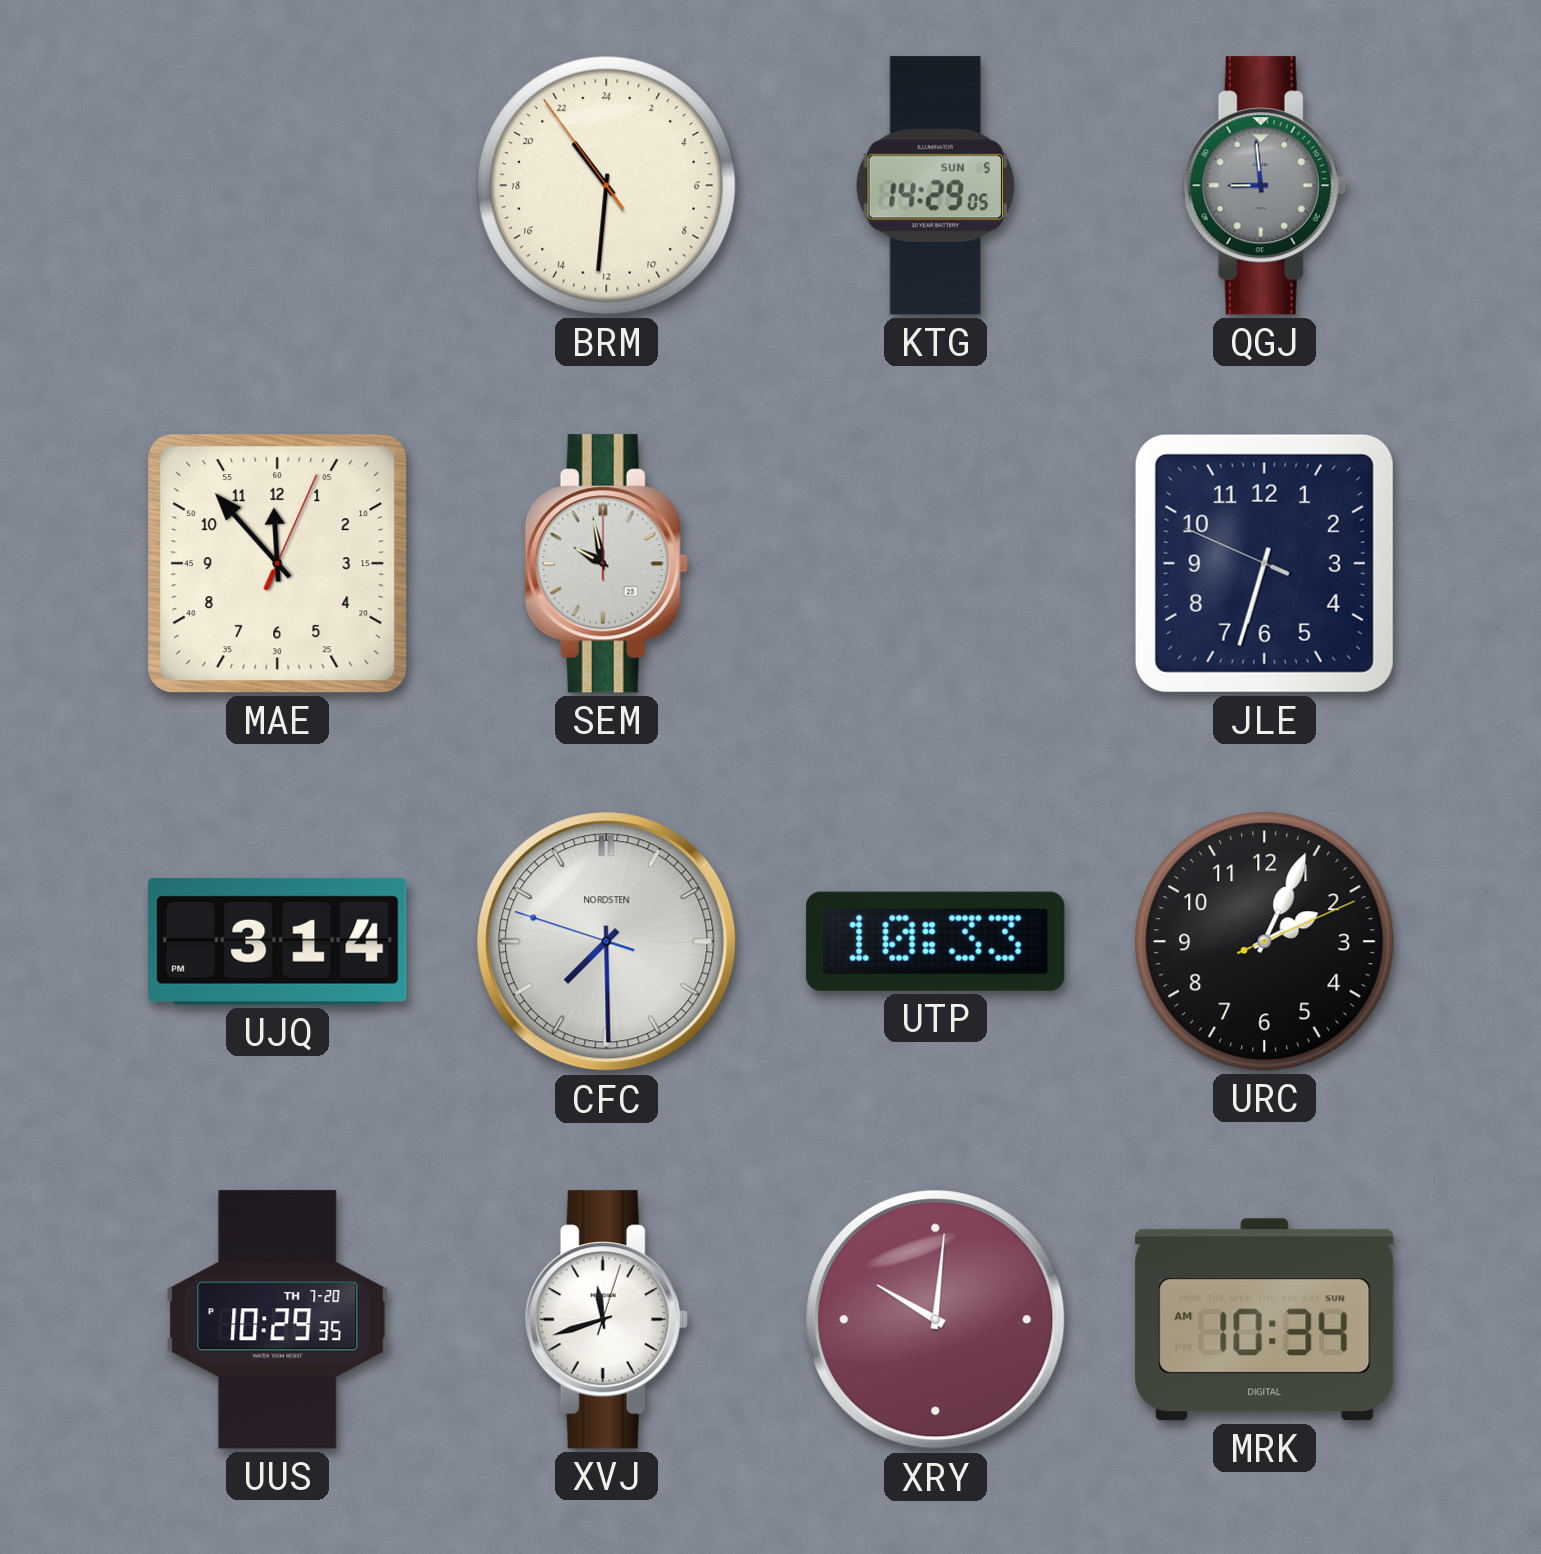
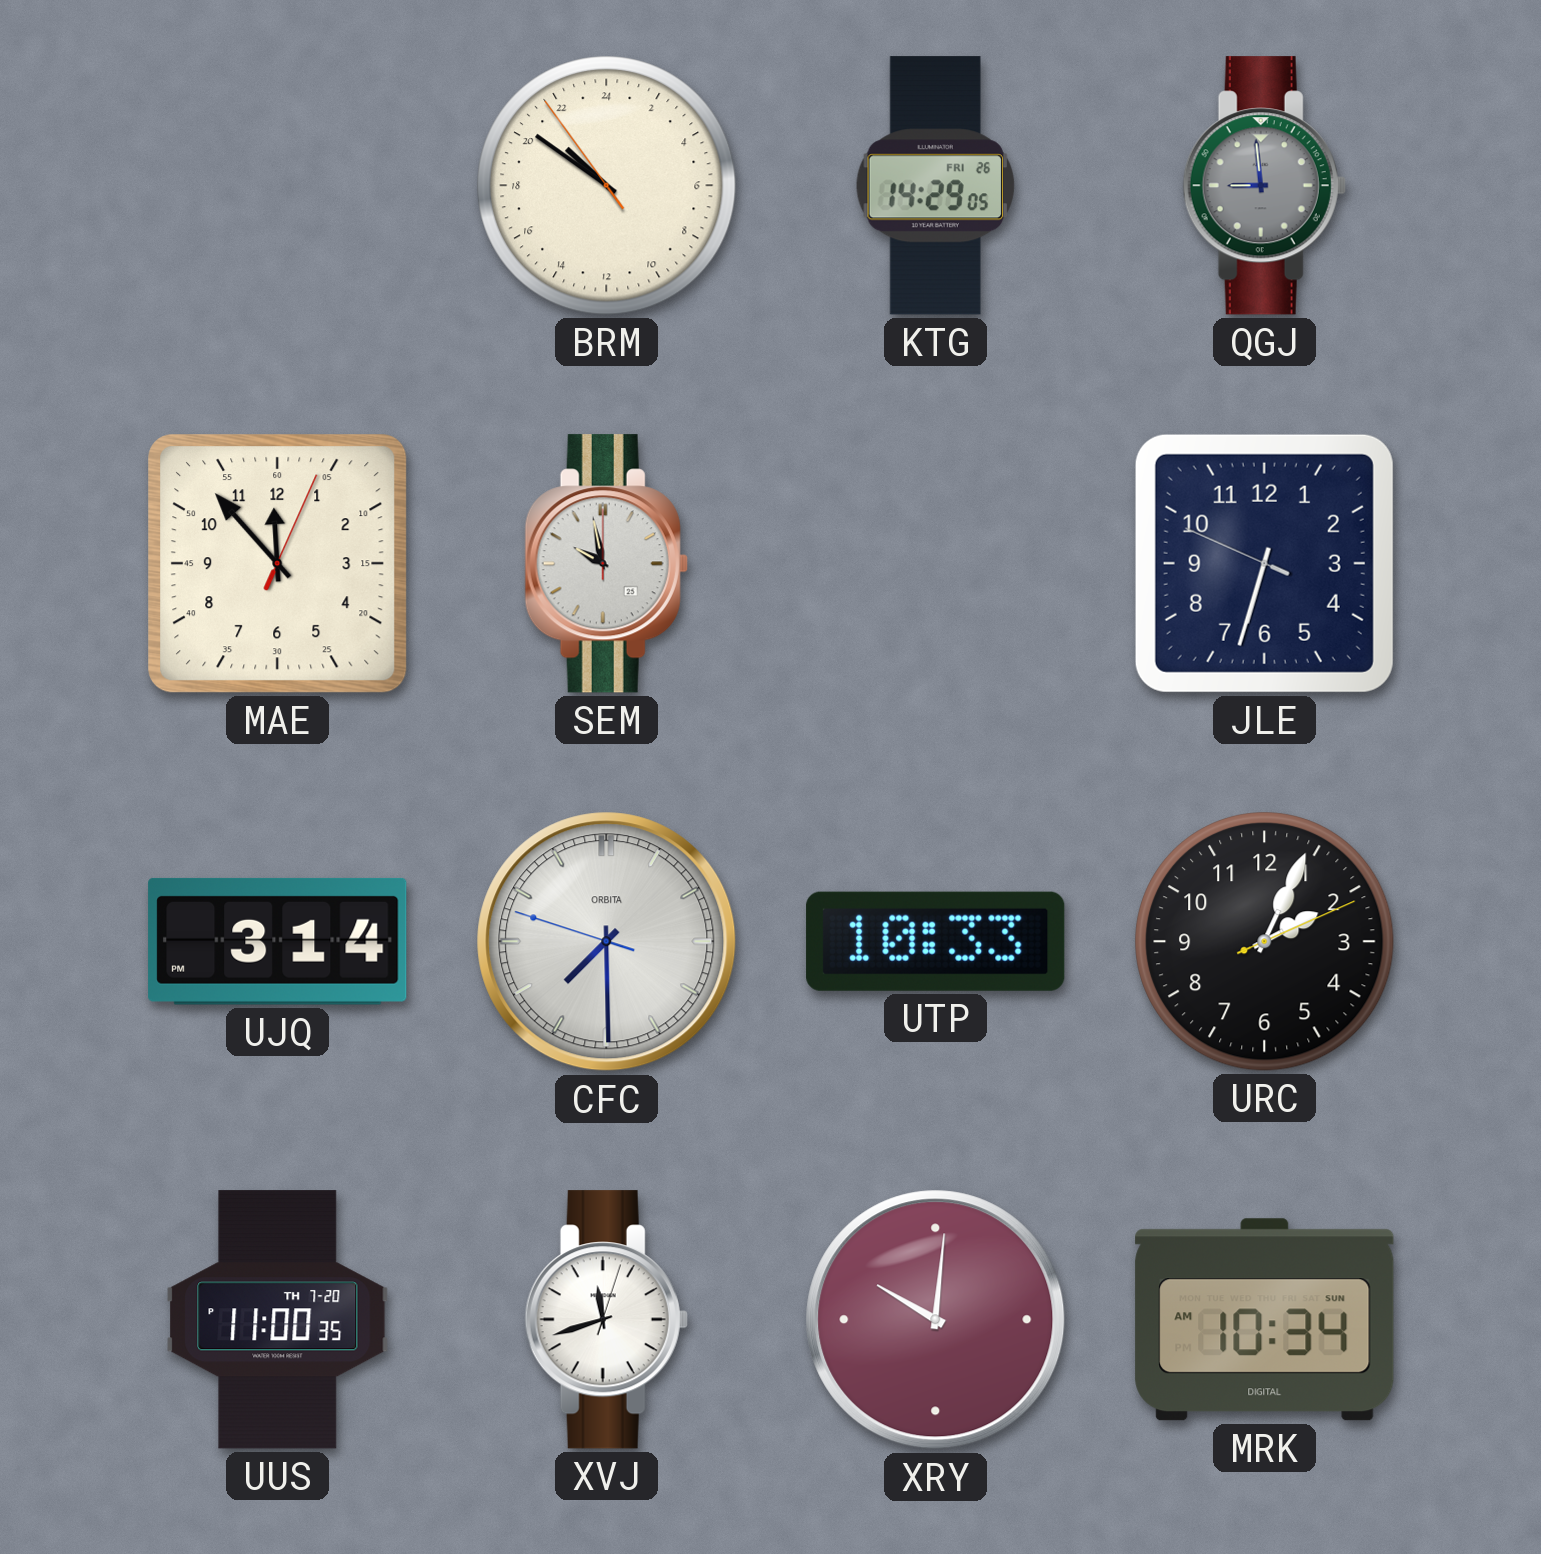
BRM: 21:30 -> 20:50 (607, 186)
KTG date: SUN 5 -> FRI 26 (935, 186)
CFC brand: NORDSTEN -> ORBITA (607, 942)
UUS: 10:29 -> 11:00 (278, 1320)
